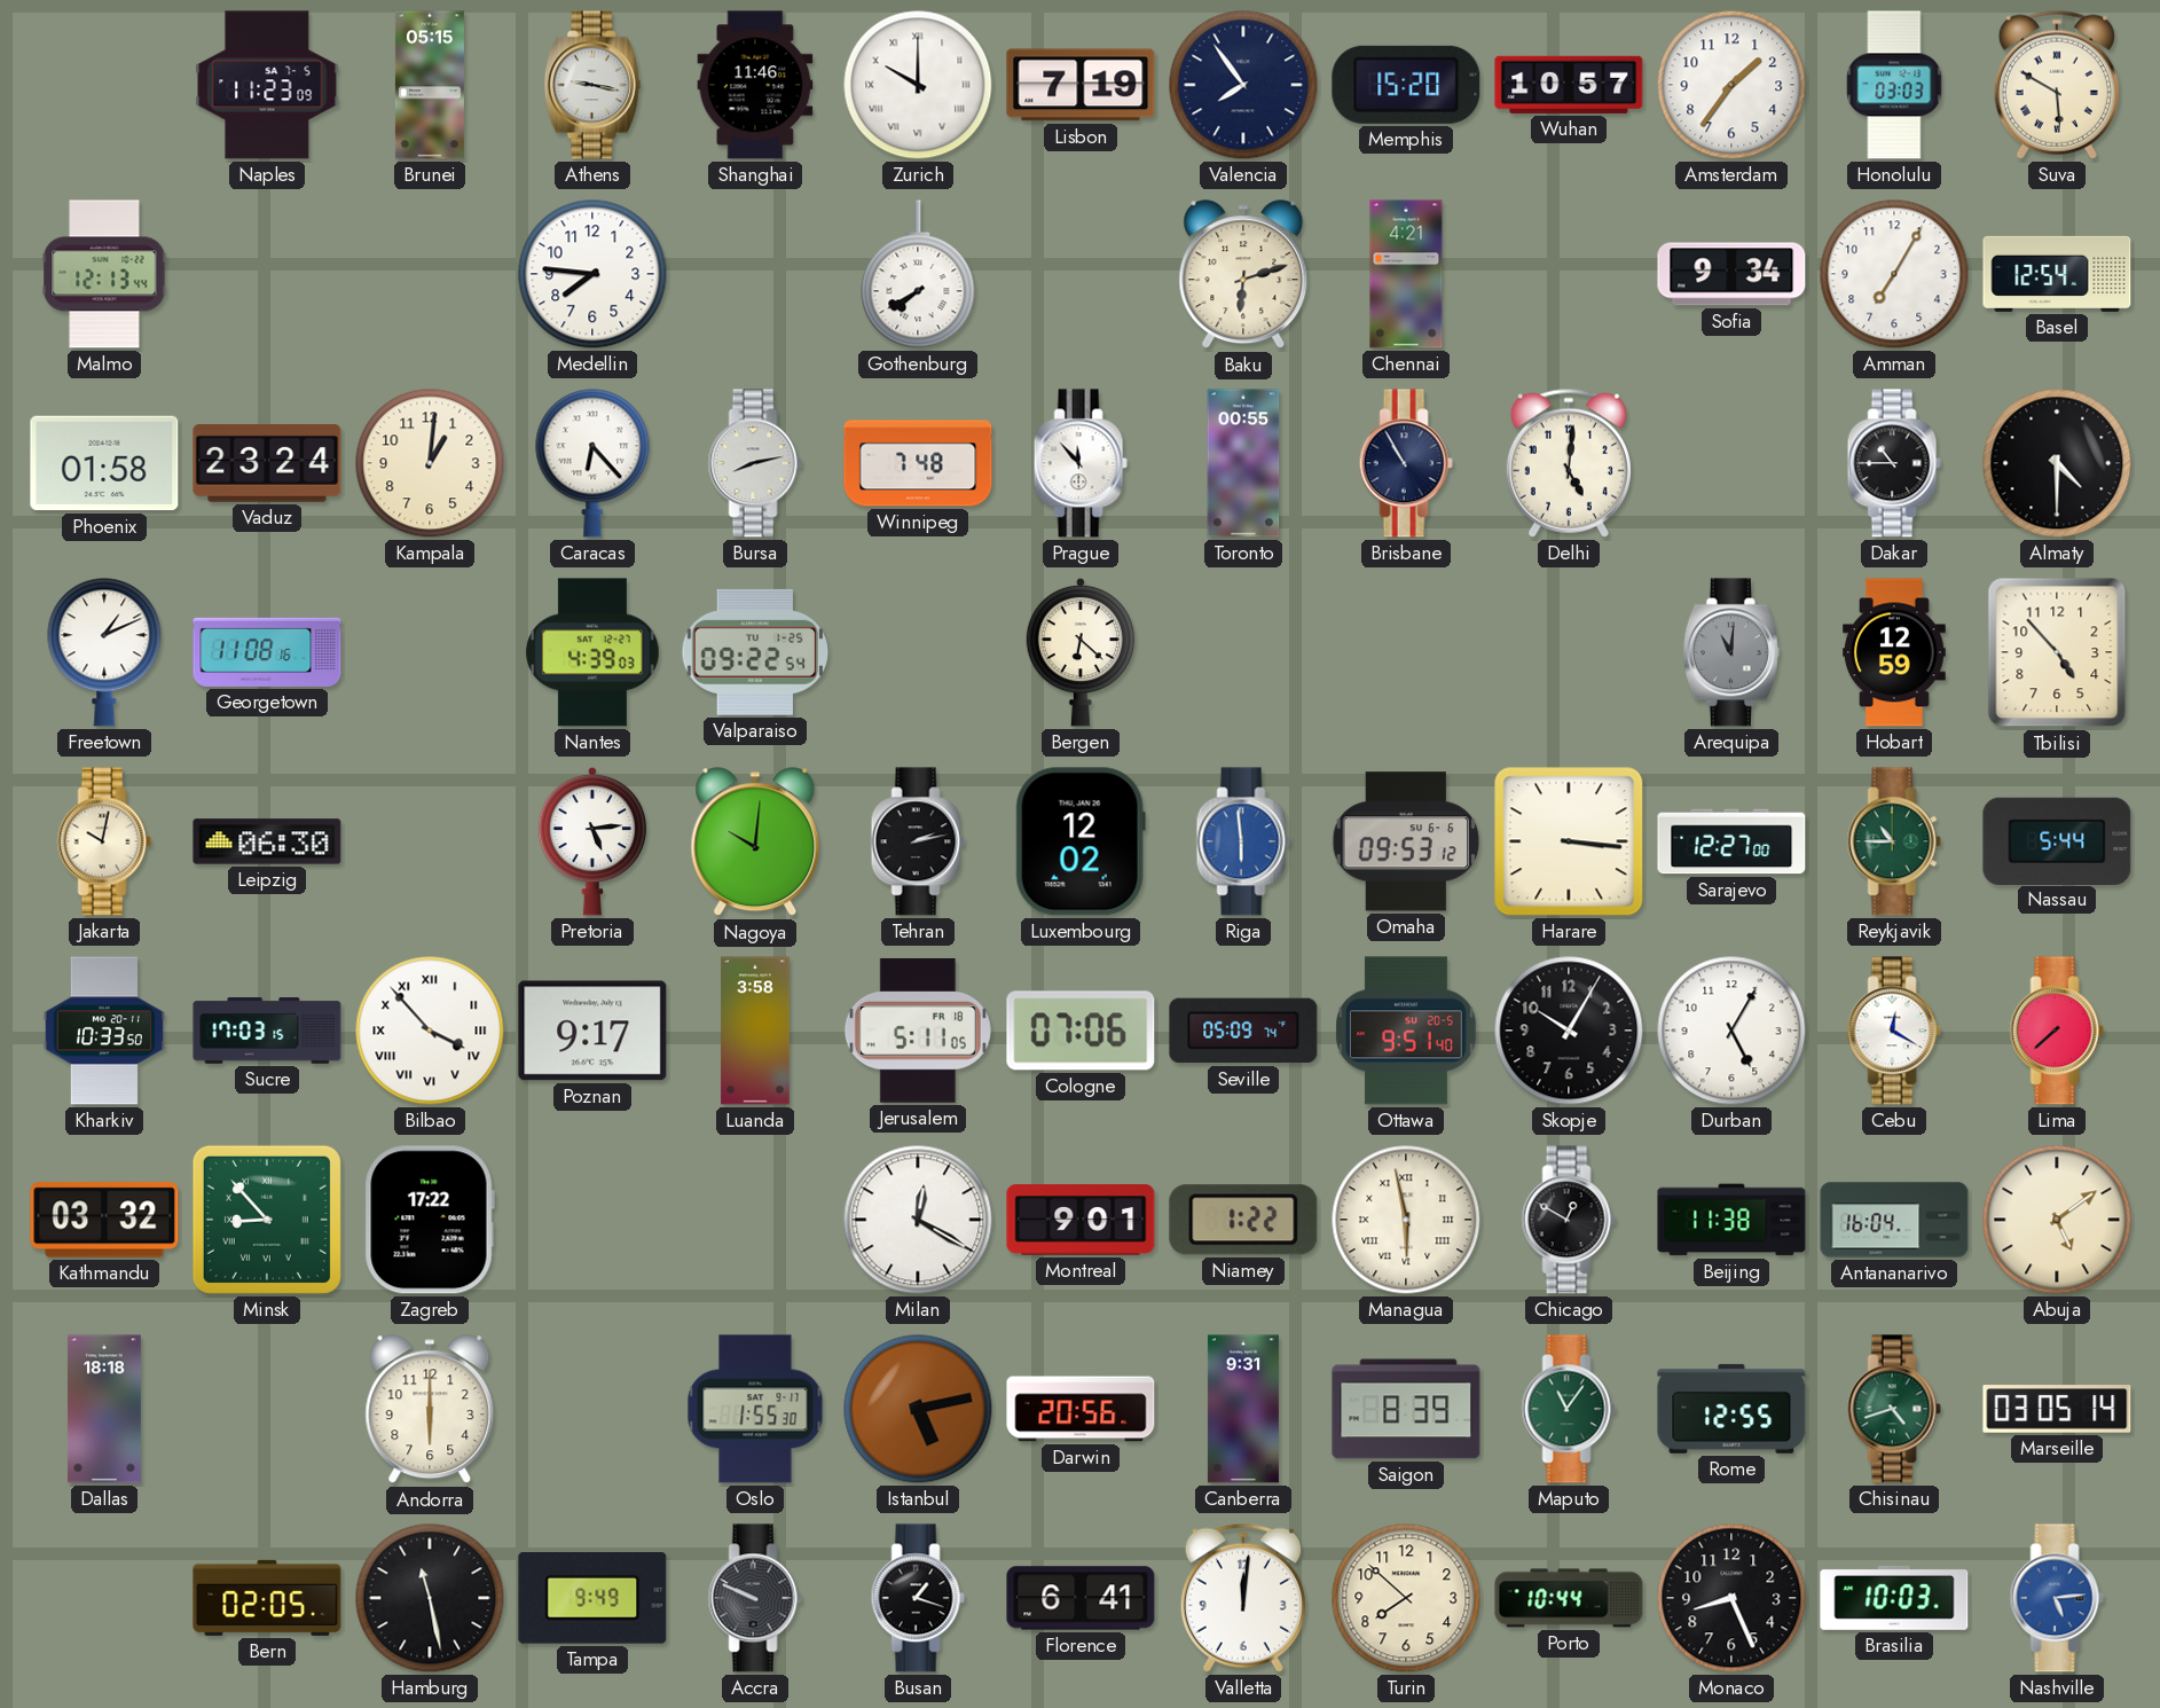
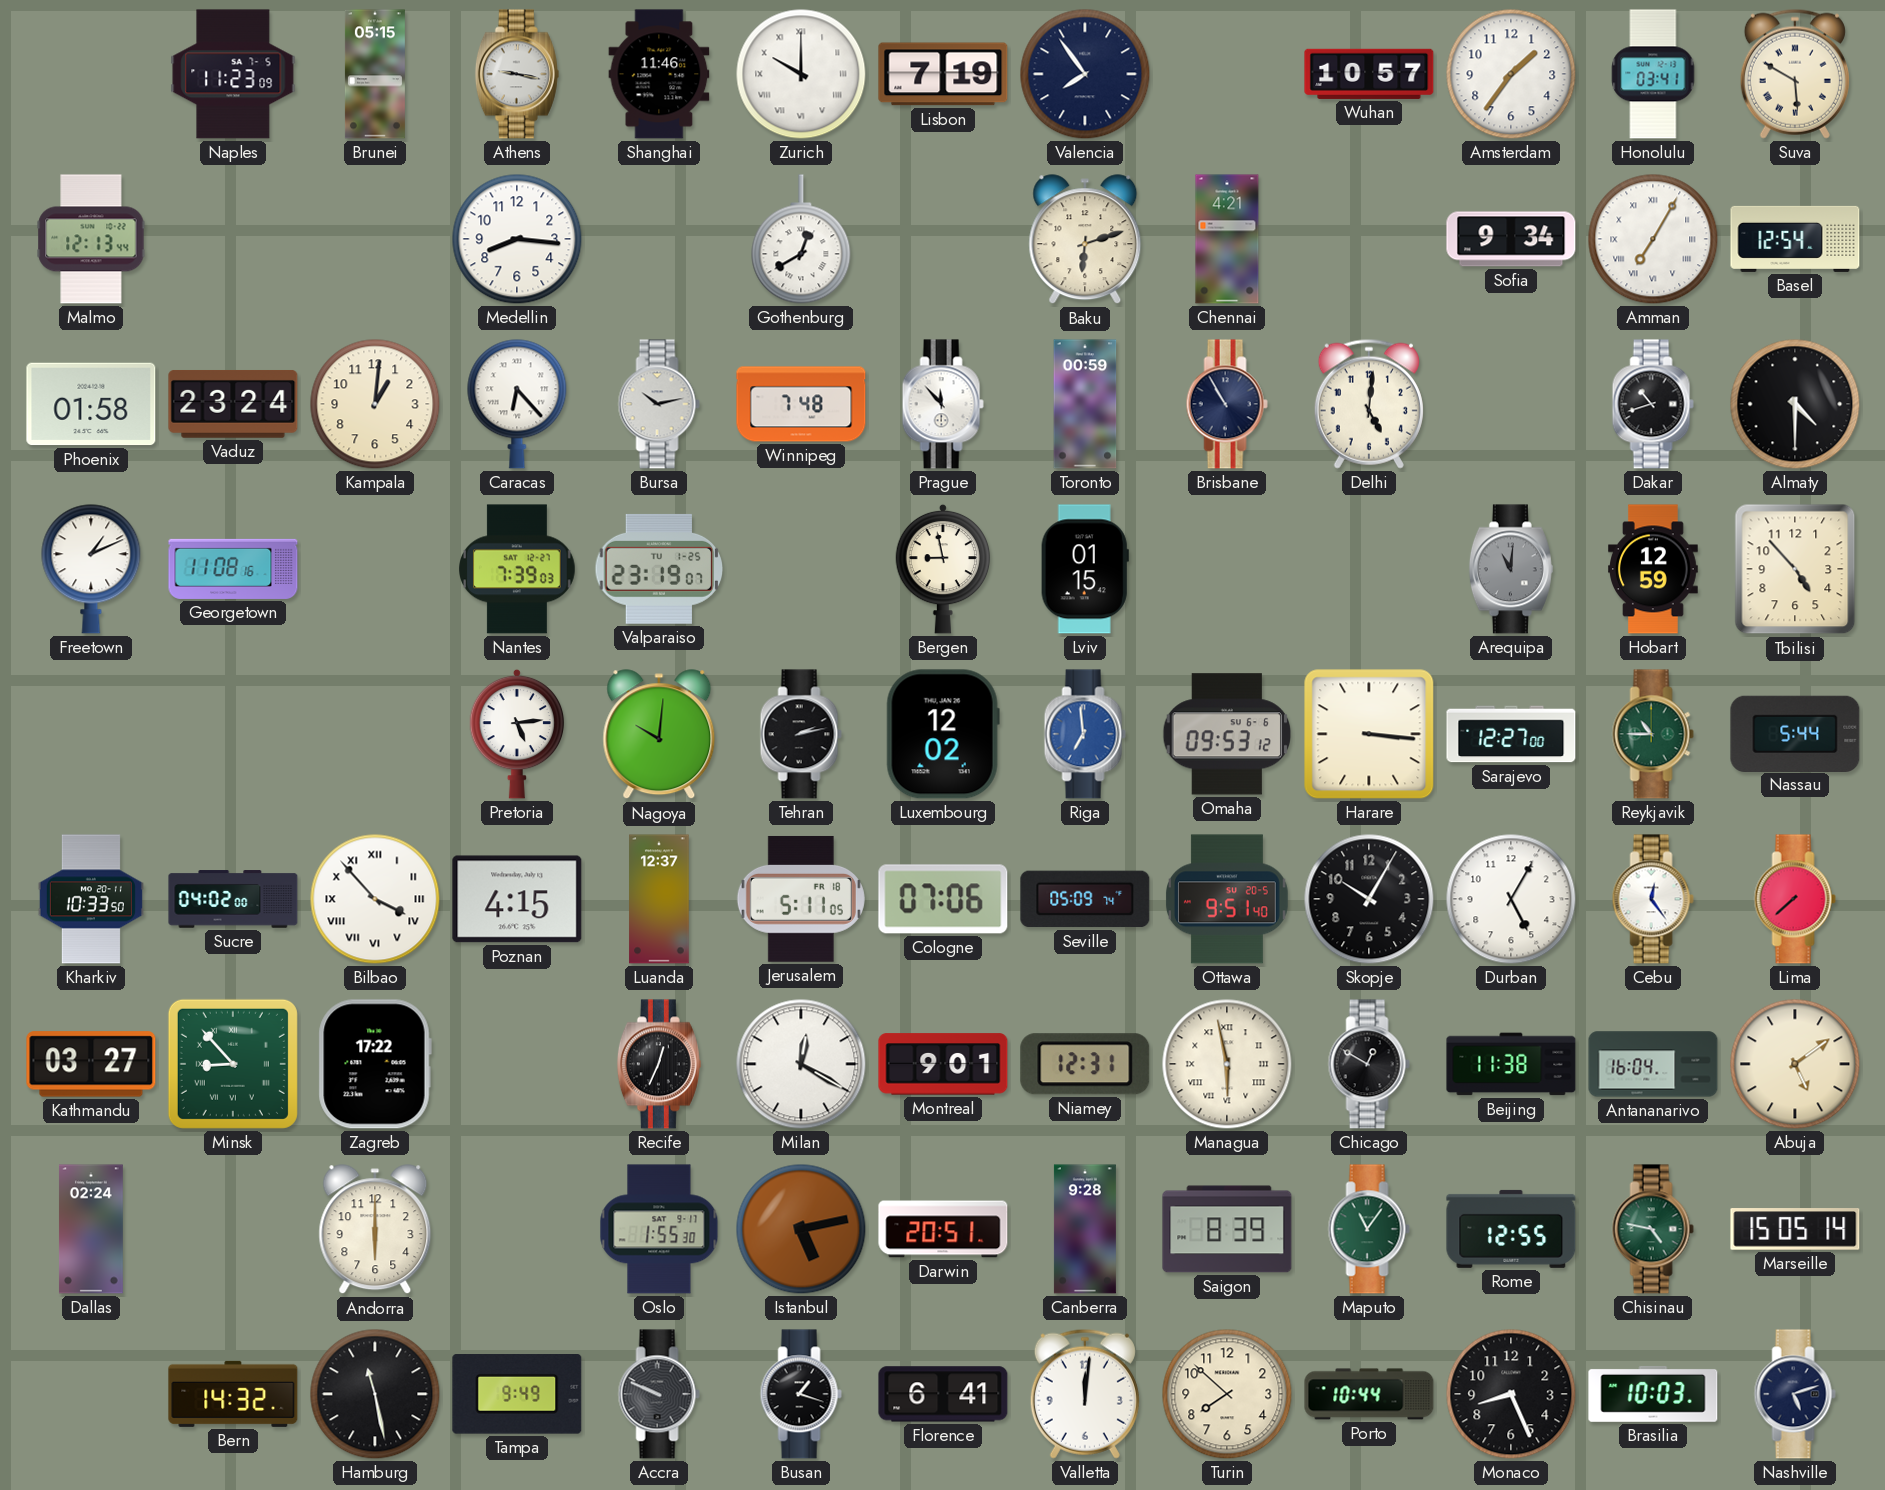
Memphis: 15:20 -> none (1406, 85)
Honolulu: 03:03 -> 03:41 (1653, 74)
Medellin: 7:46 -> 8:16 (517, 239)
Gothenburg: 7:40 -> 12:40 (801, 239)
Amman numerals: Arabic -> Roman (1653, 239)
Bursa: 8:13 -> 10:13 (659, 404)
Toronto: 00:55 -> 00:59 (1085, 404)
Dakar: 10:45 -> 10:42 (1653, 404)
Nantes: 4:39 -> 7:39 (518, 569)
Valparaiso: 09:22 -> 23:19 (659, 569)
Bergen: 6:22 -> 8:58 (943, 569)
Lviv: none -> 01:15 (1085, 569)
Jakarta: 10:02 -> none (104, 841)
Leipzig: 06:30 -> none (267, 841)
Riga: 5:59 -> 6:59 (1085, 734)
Sucre: 17:03 -> 04:02 (233, 899)
Poznan: 9:17 -> 4:15 (517, 899)
Luanda: 3:58 -> 12:37 (659, 899)
Cebu: 12:20 -> 12:24 (1653, 899)
Kathmandu: 03:32 -> 03:27 (91, 1064)
Recife: none -> 12:34 (659, 1064)
Niamey: 1:22 -> 12:31 (1085, 1064)
Dallas: 18:18 -> 02:24 (91, 1229)
Darwin: 20:56 -> 20:51 (943, 1229)
Canberra: 9:31 -> 9:28 (1085, 1229)
Chisinau: 4:42 -> 4:47 (1653, 1229)
Marseille: 03:05 -> 15:05 (1795, 1229)
Bern: 02:05 -> 14:32 (233, 1394)
Nashville: 5:14 -> 5:12 (1795, 1394)
Nashville dial: blue -> navy (1795, 1394)
